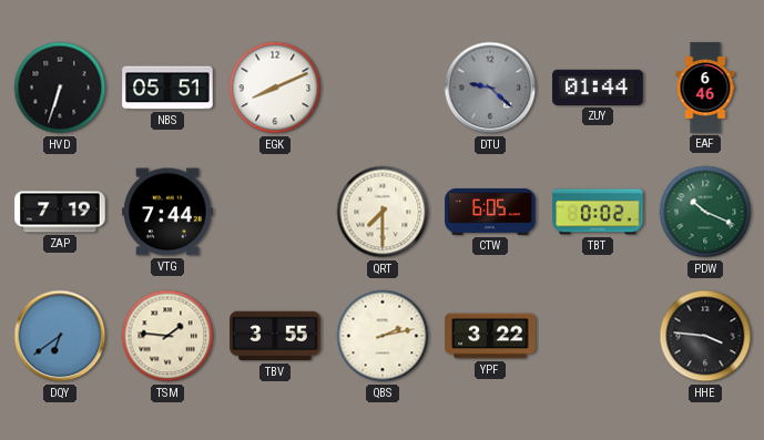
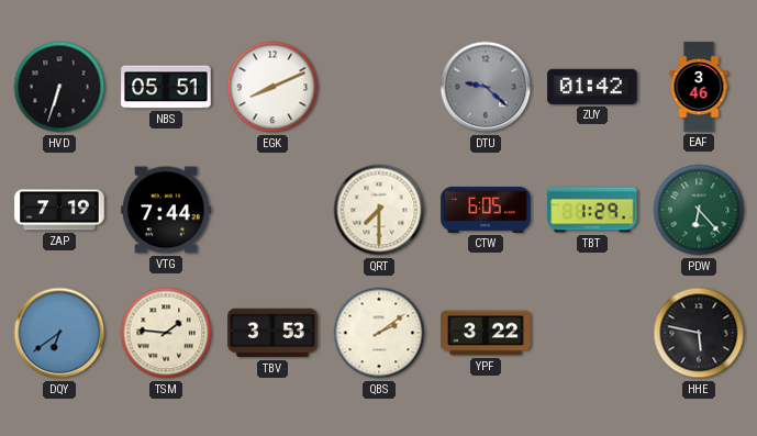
ZUY: 01:44 -> 01:42 (592, 87)
EAF: 6:46 -> 3:46 (699, 87)
TBT: 0:02 -> 1:29 (592, 210)
PDW: 10:19 -> 6:23 (699, 210)
TBV: 3:55 -> 3:53 (272, 333)
QBS: 2:13 -> 2:09 (379, 333)
HHE: 3:46 -> 5:47 (699, 333)
